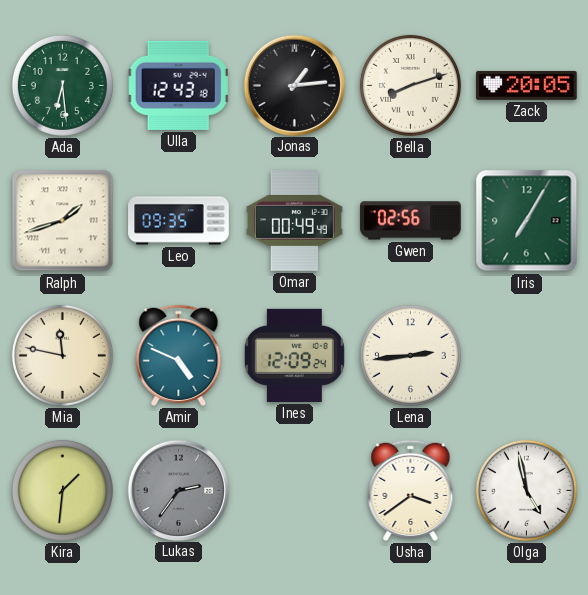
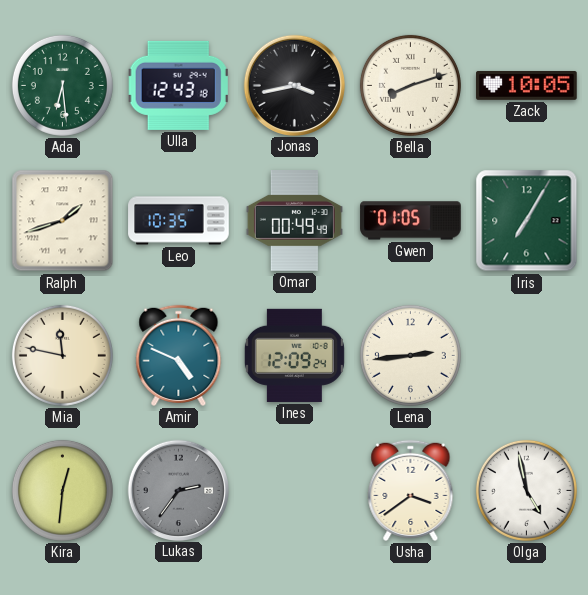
Jonas: 1:14 -> 3:43 (294, 85)
Zack: 20:05 -> 10:05 (527, 85)
Leo: 09:35 -> 10:35 (179, 221)
Gwen: 02:56 -> 01:05 (411, 221)
Kira: 1:31 -> 12:31 (62, 490)
